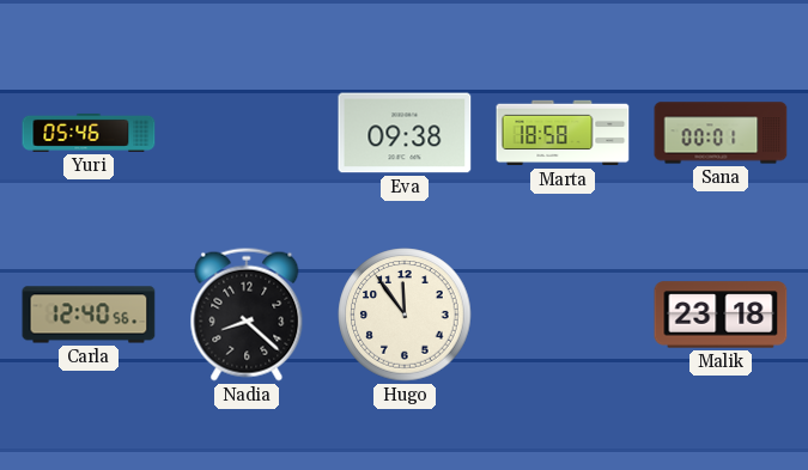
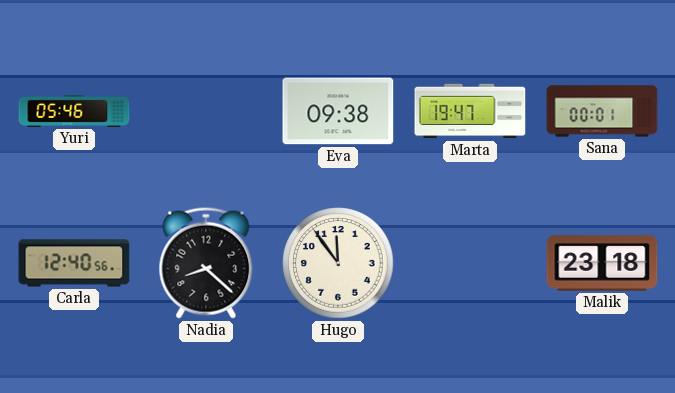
Marta: 18:58 -> 19:47 (470, 111)
